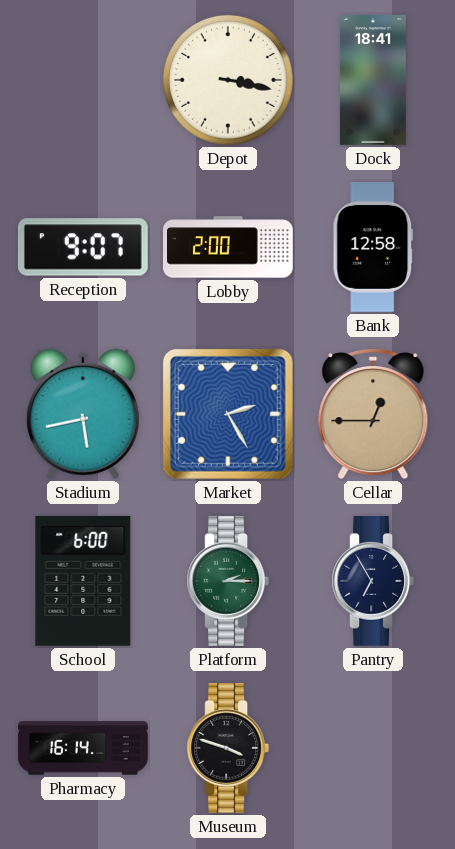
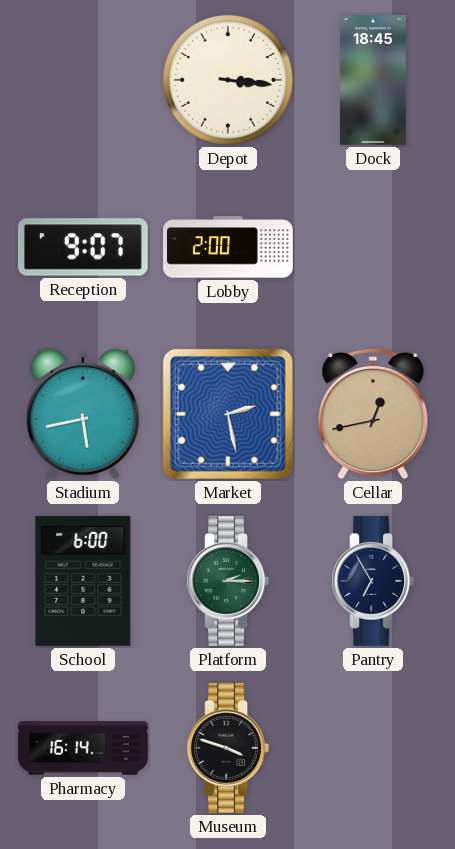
Depot: 3:17 -> 3:16 (228, 80)
Dock: 18:41 -> 18:45 (373, 81)
Bank: 12:58 -> none (373, 248)
Market: 2:25 -> 2:28 (228, 414)
Cellar: 12:45 -> 12:43 (373, 415)
